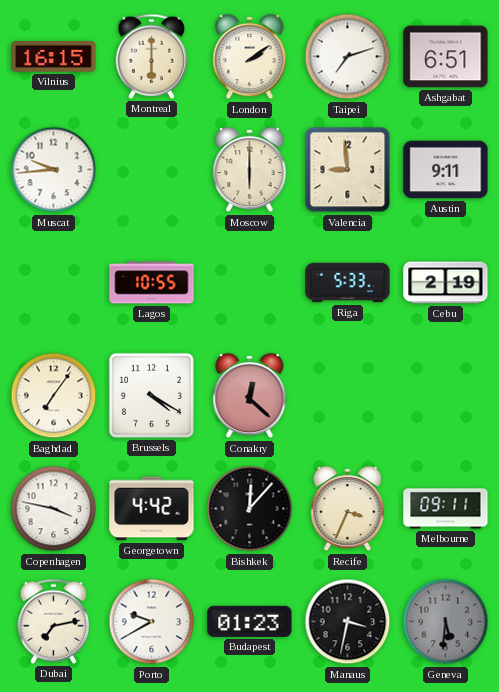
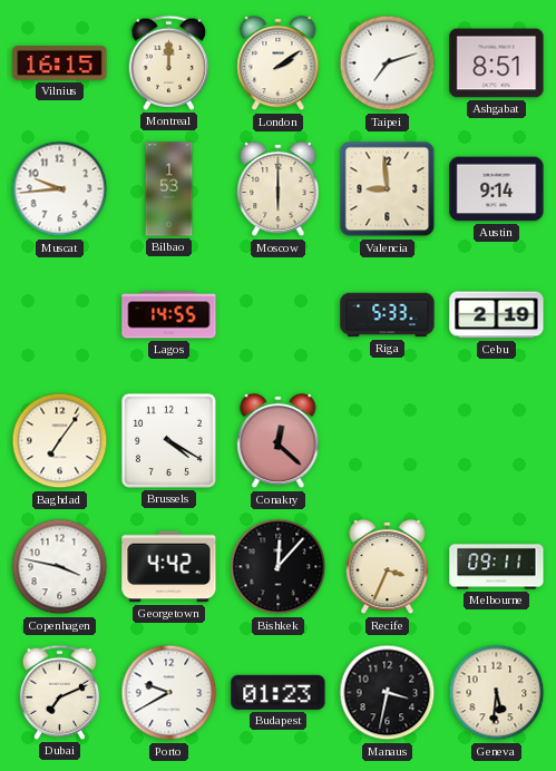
Montreal: 6:00 -> 12:00 (169, 62)
Ashgabat: 6:51 -> 8:51 (497, 64)
Bilbao: none -> 1:53 (169, 189)
Austin: 9:11 -> 9:14 (497, 189)
Lagos: 10:55 -> 14:55 (169, 315)
Dubai: 7:13 -> 7:11 (60, 692)
Geneva dial: grey -> cream (497, 693)
